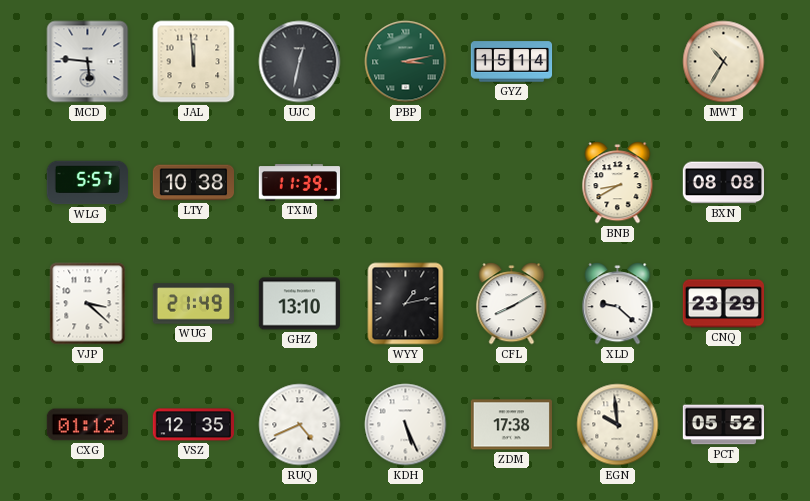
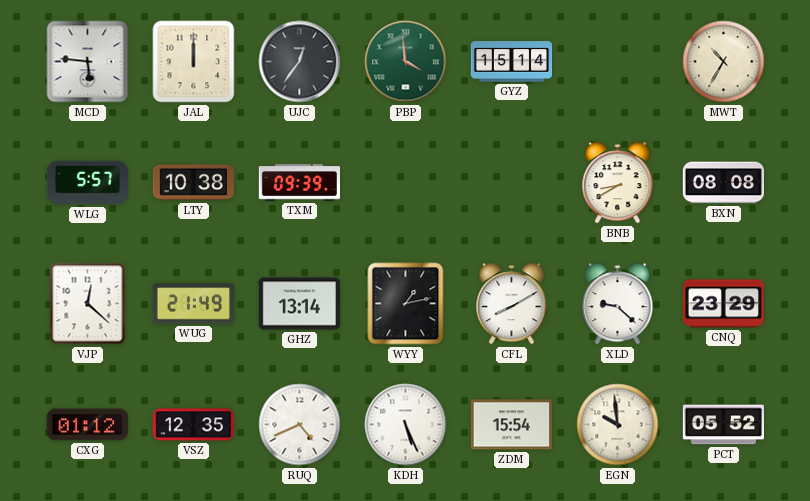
JAL: 11:59 -> 12:00 (194, 62)
UJC: 12:32 -> 12:36 (300, 62)
PBP: 3:13 -> 3:59 (406, 62)
TXM: 11:39 -> 09:39 (299, 183)
VJP: 3:22 -> 12:22 (88, 304)
GHZ: 13:10 -> 13:14 (299, 304)
ZDM: 17:38 -> 15:54 (511, 425)
